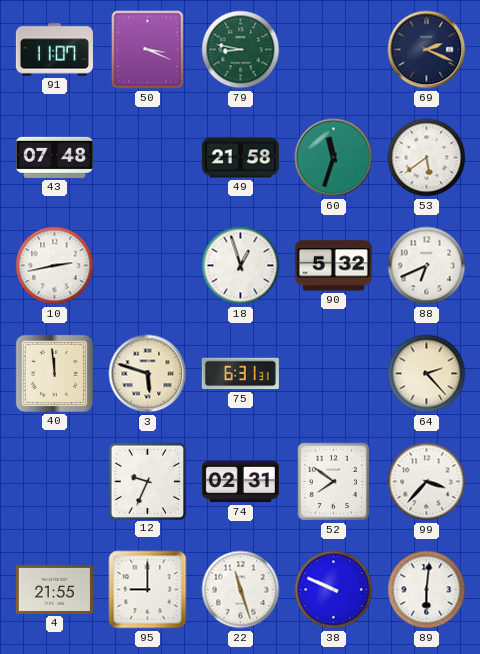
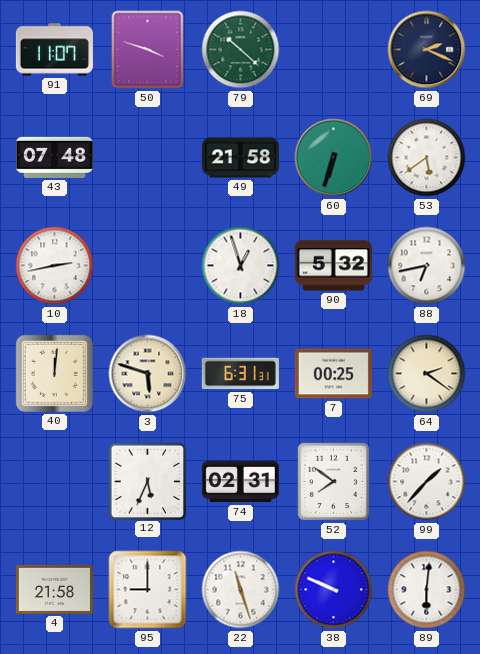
50: 3:19 -> 3:48 (148, 50)
79: 8:47 -> 10:22 (241, 50)
60: 11:33 -> 6:33 (334, 158)
88: 6:41 -> 6:43 (427, 266)
40: 11:59 -> 12:01 (54, 373)
7: none -> 00:25 (333, 374)
64: 2:23 -> 2:21 (427, 374)
12: 9:34 -> 5:34 (147, 481)
99: 3:37 -> 1:37 (427, 482)
4: 21:55 -> 21:58 (54, 589)
